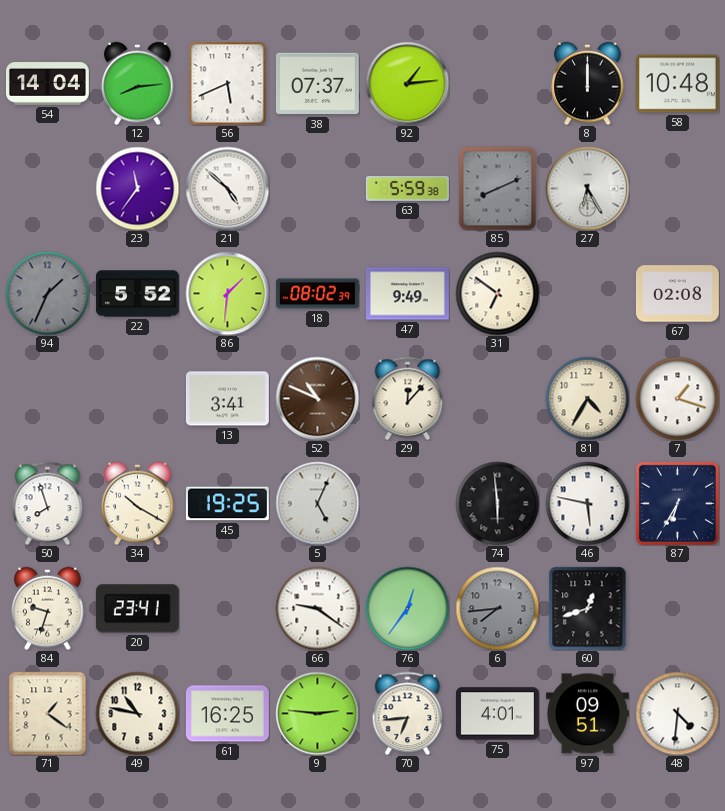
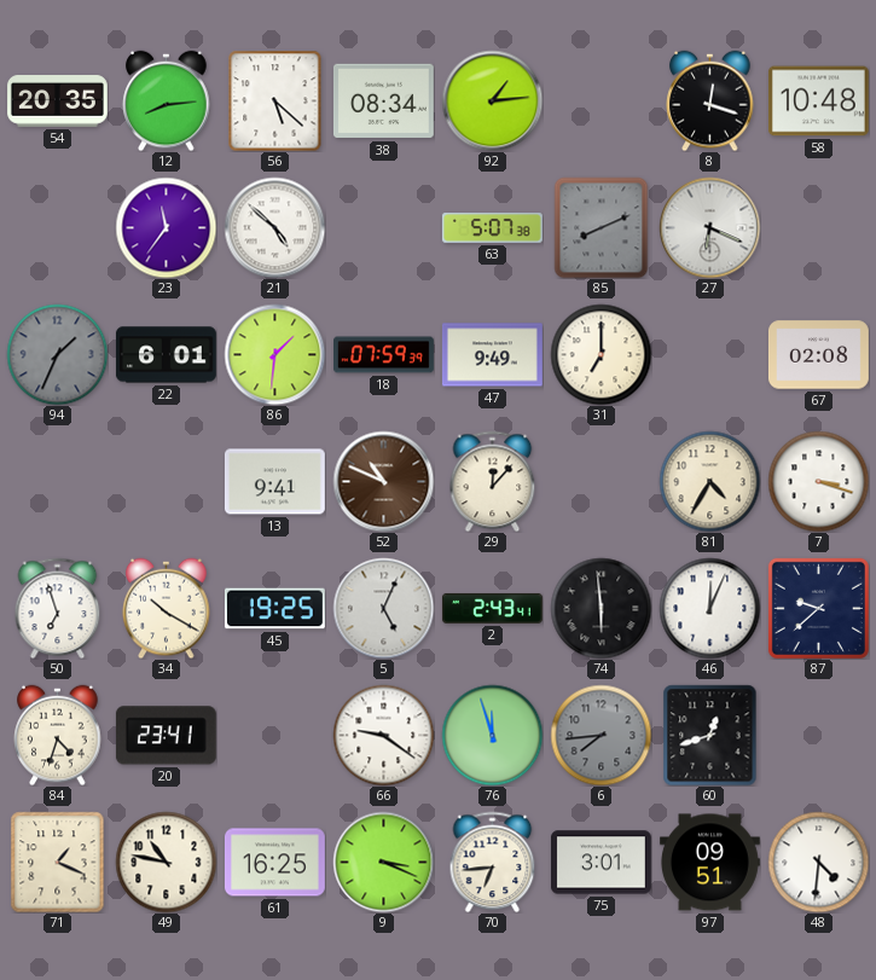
54: 14:04 -> 20:35 (58, 102)
56: 5:41 -> 5:22 (275, 100)
38: 07:37 -> 08:34 (383, 102)
8: 12:00 -> 12:18 (710, 100)
63: 5:59 -> 5:07 (492, 228)
27: 6:25 -> 6:19 (709, 227)
22: 5:52 -> 6:01 (166, 355)
18: 08:02 -> 07:59 (384, 355)
31: 6:51 -> 7:00 (601, 354)
13: 3:41 -> 9:41 (274, 482)
7: 1:18 -> 3:18 (818, 481)
50: 7:57 -> 6:57 (58, 608)
2: none -> 2:43 (492, 608)
46: 5:47 -> 12:04 (709, 608)
87: 6:35 -> 9:38 (818, 608)
84: 9:33 -> 4:33 (58, 735)
76: 12:36 -> 11:57 (492, 735)
71: 1:21 -> 1:19 (58, 862)
9: 2:46 -> 3:19 (383, 862)
75: 4:01 -> 3:01 (601, 863)
